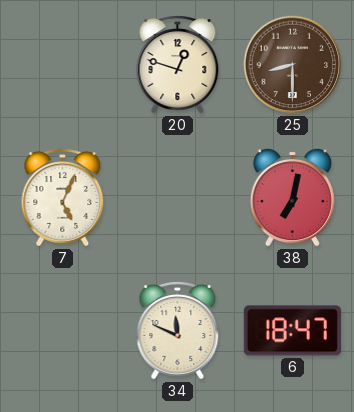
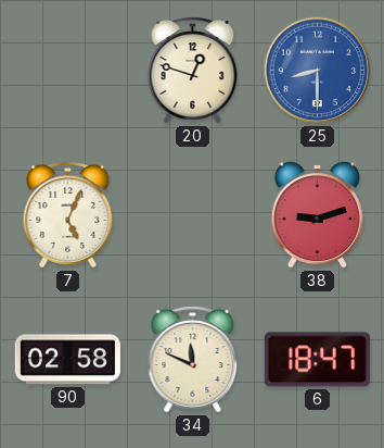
25 dial: brown -> blue (318, 71)
38: 7:02 -> 9:12 (317, 214)
90: none -> 02:58 (67, 360)
